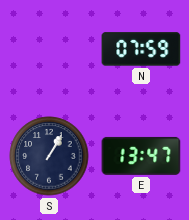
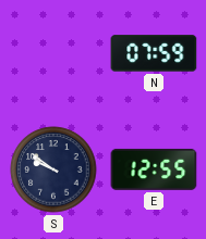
S: 1:05 -> 9:51 (53, 169)
E: 13:47 -> 12:55 (154, 169)
